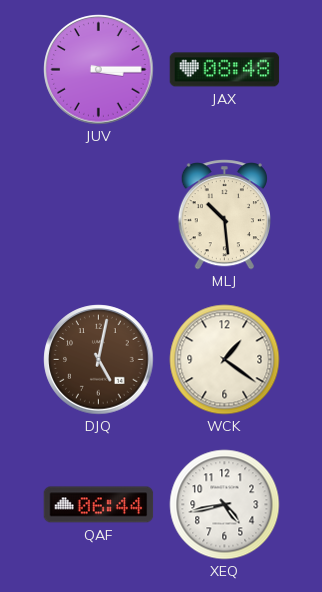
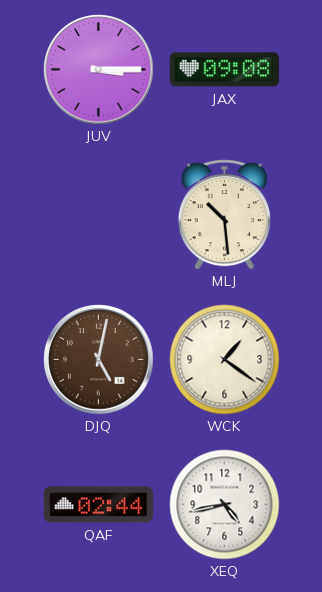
JAX: 08:48 -> 09:08 (225, 70)
QAF: 06:44 -> 02:44 (99, 505)
